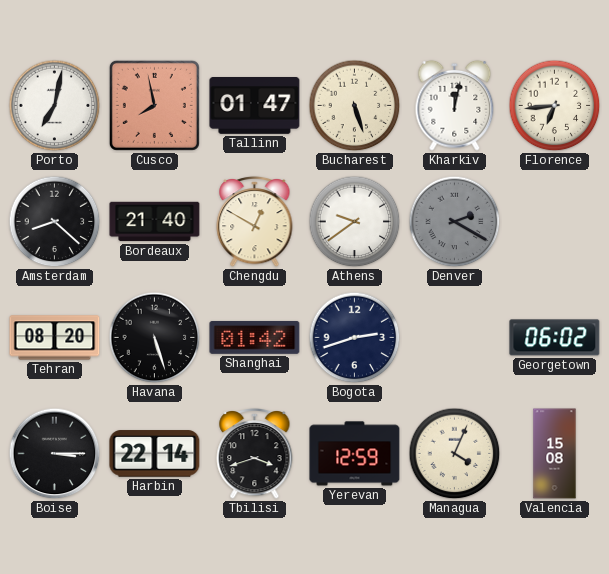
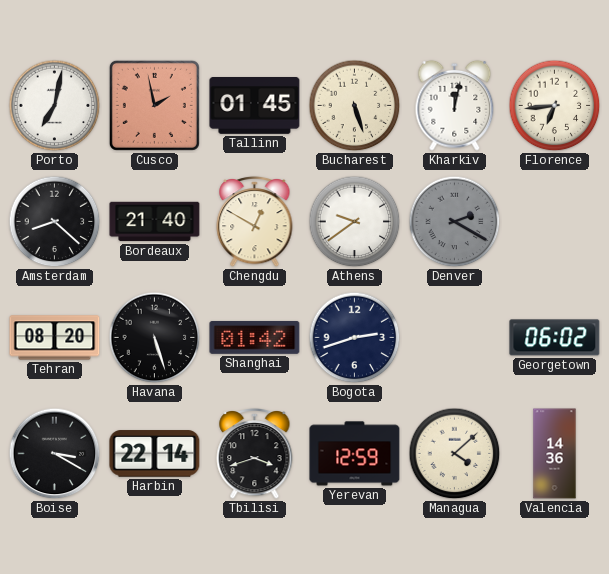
Cusco: 7:58 -> 1:58 (154, 105)
Tallinn: 01:47 -> 01:45 (255, 106)
Boise: 3:15 -> 3:20 (55, 454)
Managua: 4:04 -> 4:08 (455, 454)
Valencia: 15:08 -> 14:36 (555, 454)
